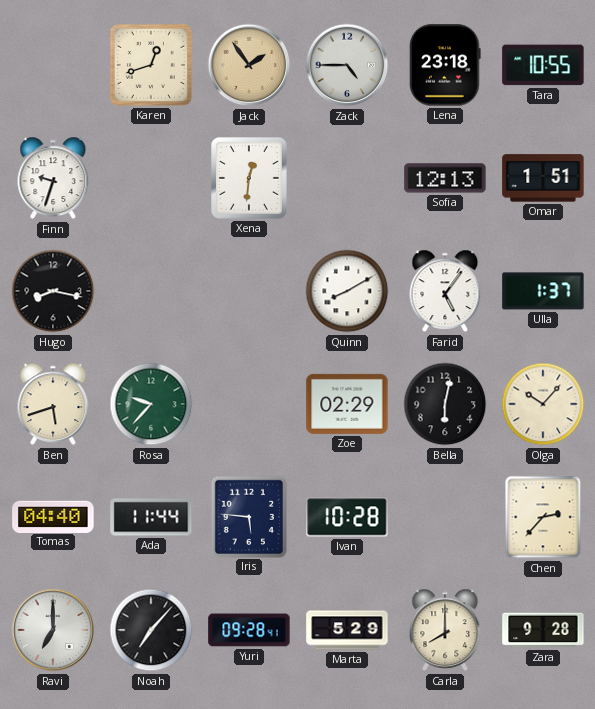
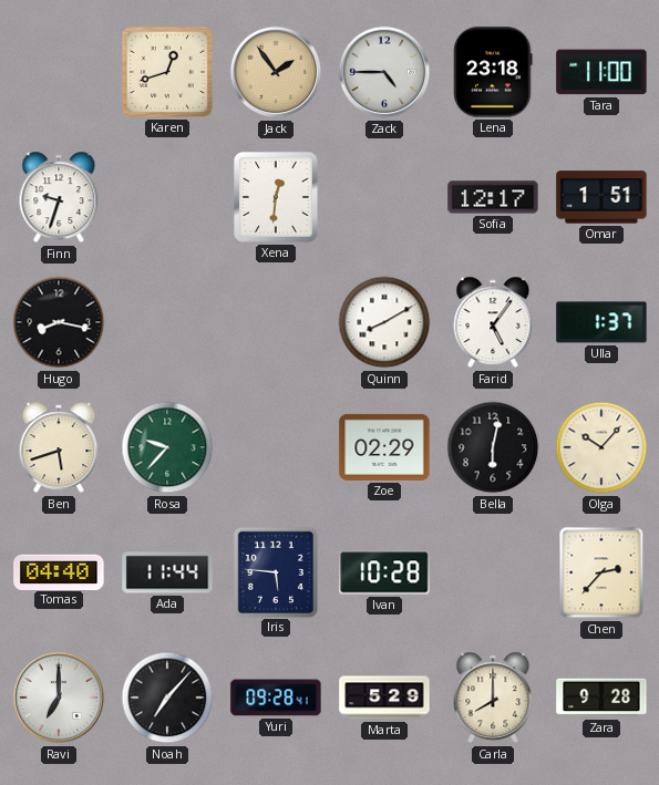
Tara: 10:55 -> 11:00 (601, 72)
Sofia: 12:13 -> 12:17 (493, 197)
